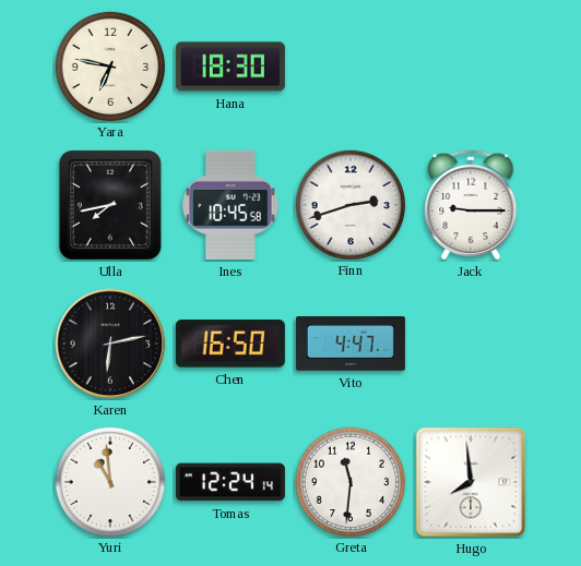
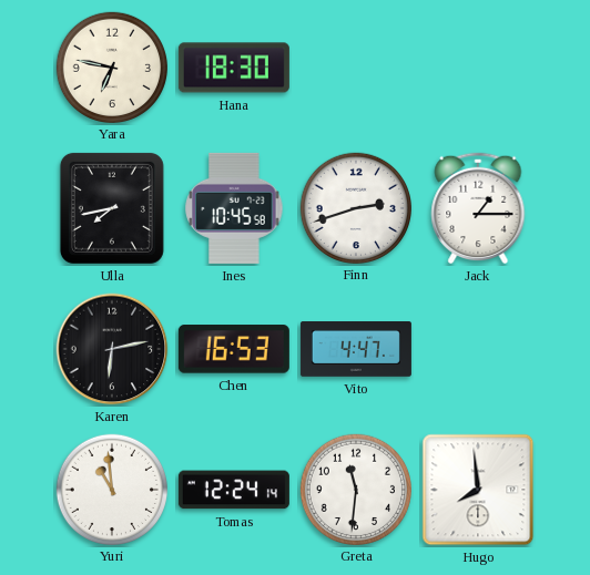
Jack: 9:15 -> 1:15 (478, 208)
Chen: 16:50 -> 16:53 (234, 349)
